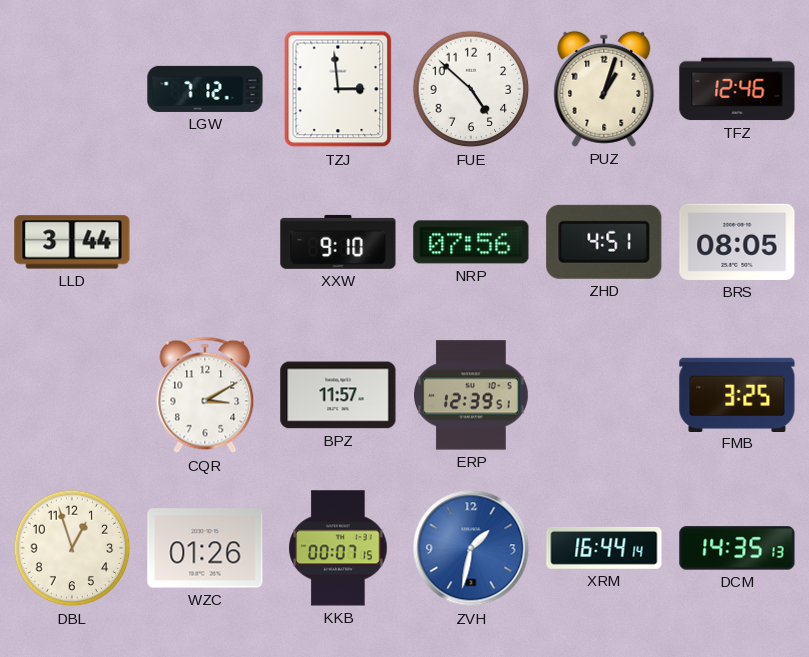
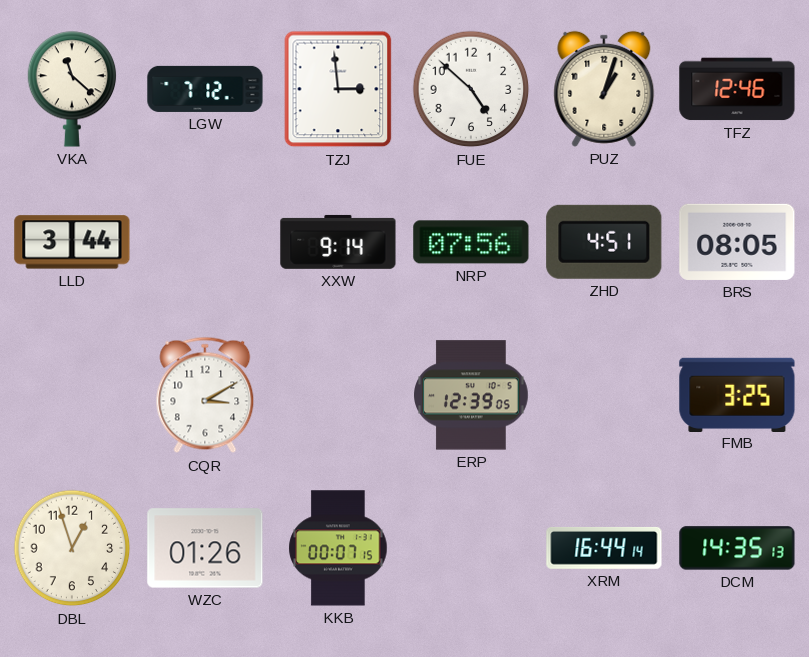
VKA: none -> 11:22 (72, 89)
XXW: 9:10 -> 9:14 (338, 242)
BPZ: 11:57 -> none (338, 395)
ERP: 12:39:51 -> 12:39:05 (472, 395)
ZVH: 1:32 -> none (471, 548)
